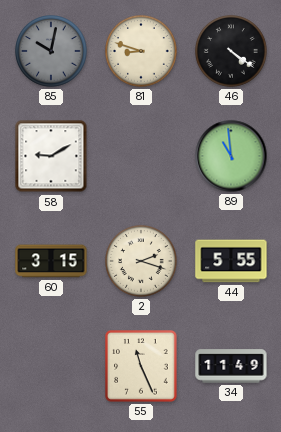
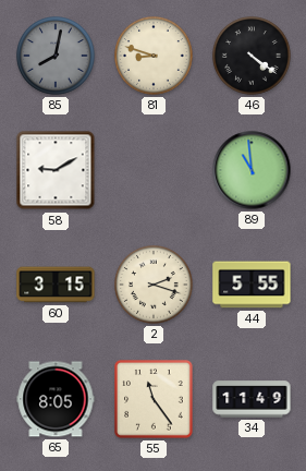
85: 10:02 -> 8:02 (57, 57)
65: none -> 8:05 (56, 399)
55: 11:26 -> 11:24 (154, 399)
